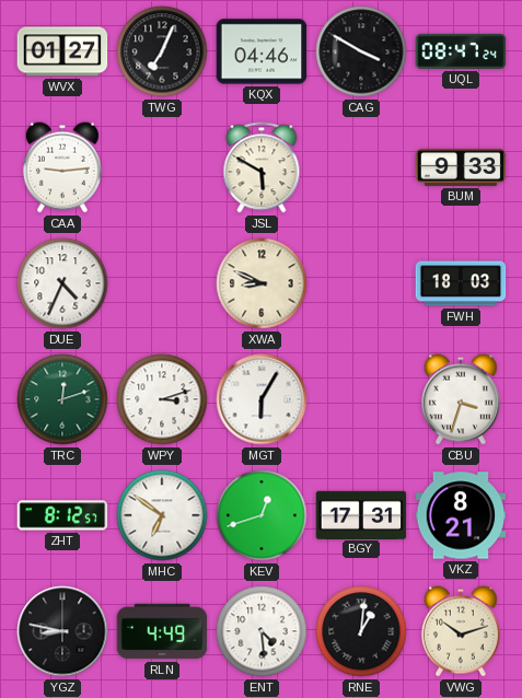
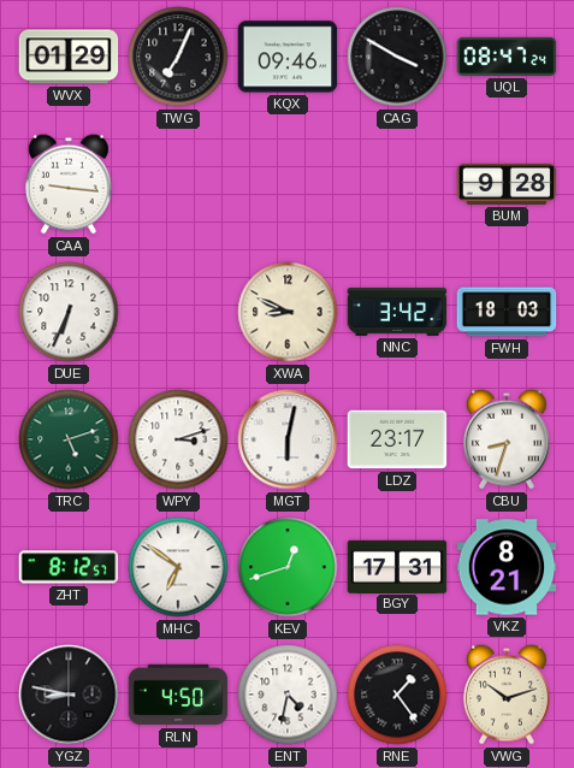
WVX: 01:27 -> 01:29 (69, 57)
KQX: 04:46 -> 09:46 (288, 57)
CAA: 9:14 -> 9:16 (69, 184)
JSL: 5:50 -> none (262, 167)
BUM: 9:33 -> 9:28 (507, 184)
DUE: 4:34 -> 6:34 (69, 312)
NNC: none -> 3:42 (397, 312)
TRC: 12:12 -> 5:12 (69, 439)
MGT: 6:05 -> 6:02 (288, 439)
LDZ: none -> 23:17 (397, 439)
CBU: 3:33 -> 8:33 (507, 439)
RLN: 4:49 -> 4:50 (178, 695)
ENT: 4:29 -> 4:32 (288, 695)
RNE: 1:01 -> 1:24 (397, 695)
